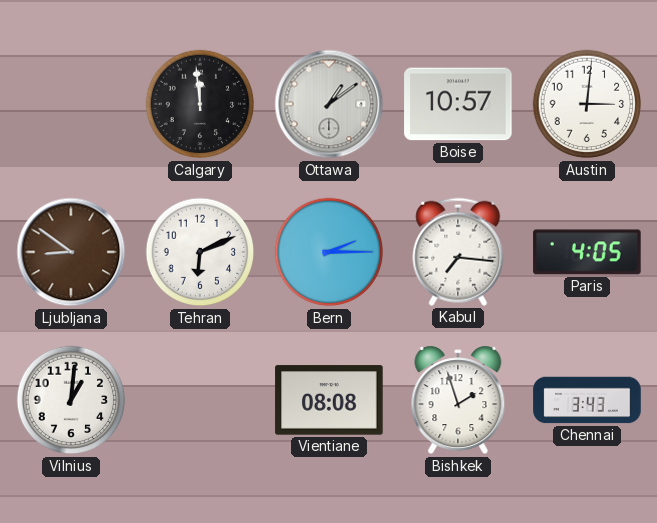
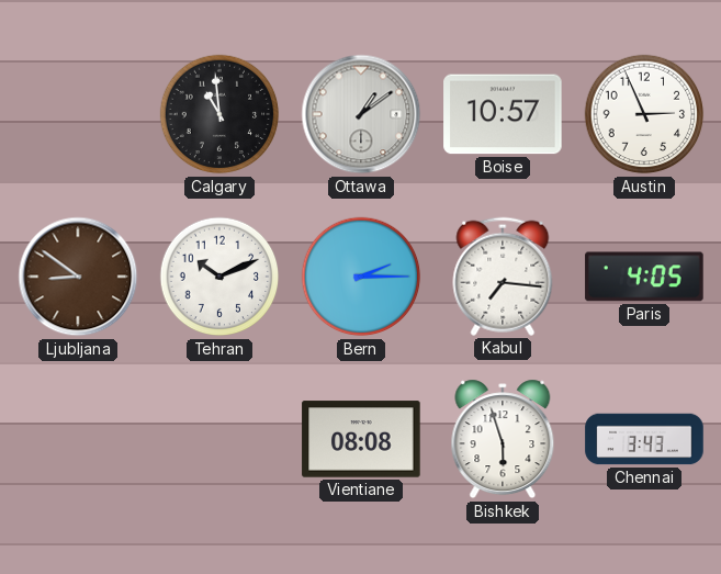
Calgary: 11:59 -> 10:59 (219, 114)
Austin: 3:01 -> 2:56 (644, 114)
Tehran: 6:11 -> 10:11 (219, 277)
Vilnius: 1:01 -> none (71, 400)
Bishkek: 1:57 -> 5:57 (503, 439)
